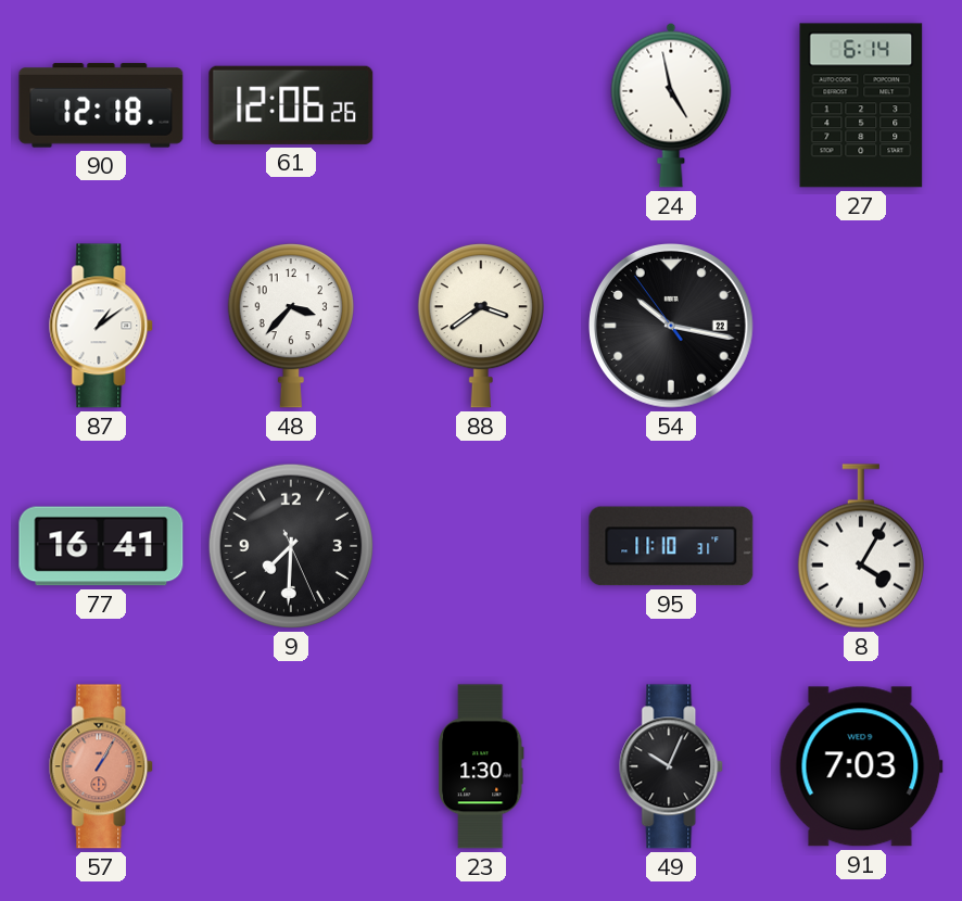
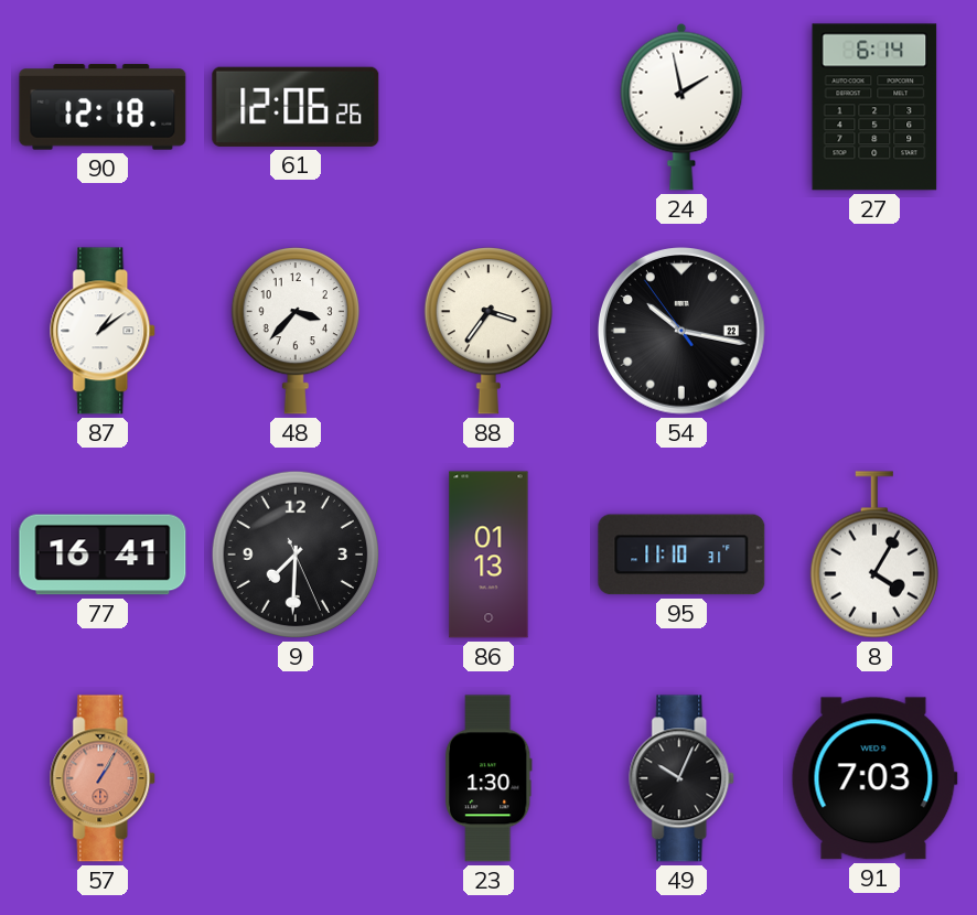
24: 4:58 -> 1:58 (681, 107)
88: 3:39 -> 3:36 (488, 331)
86: none -> 01:13 (488, 555)
